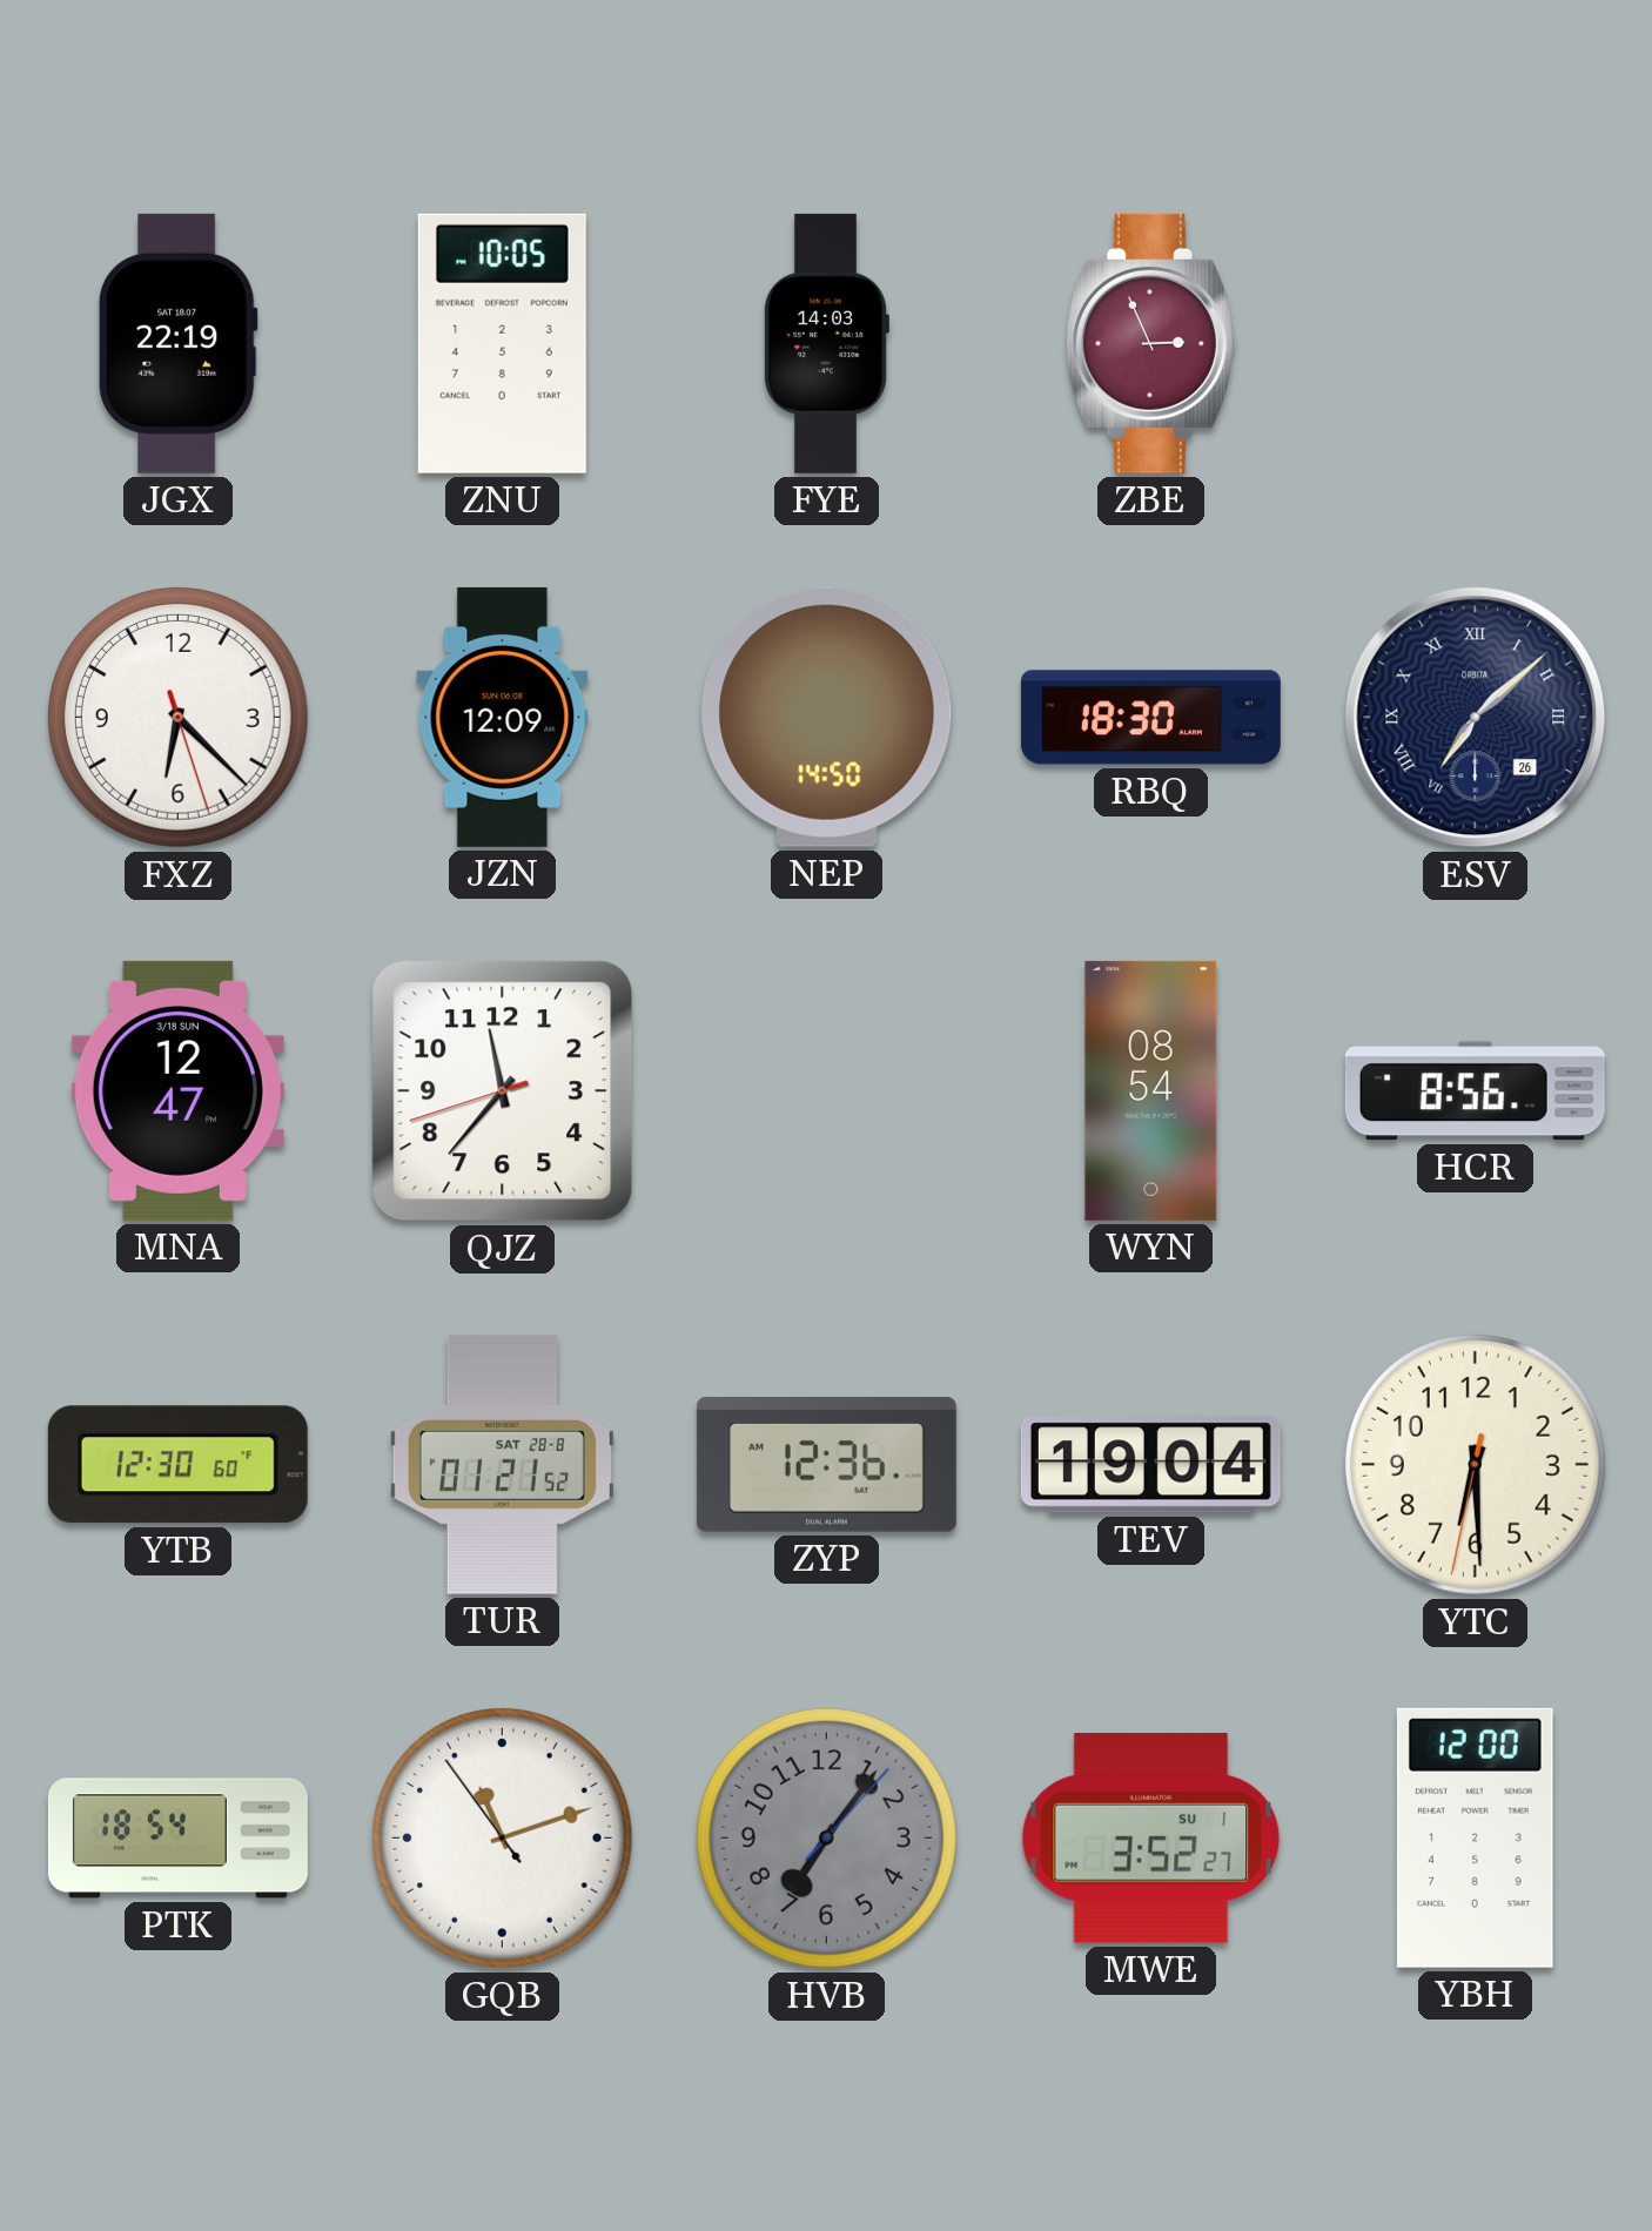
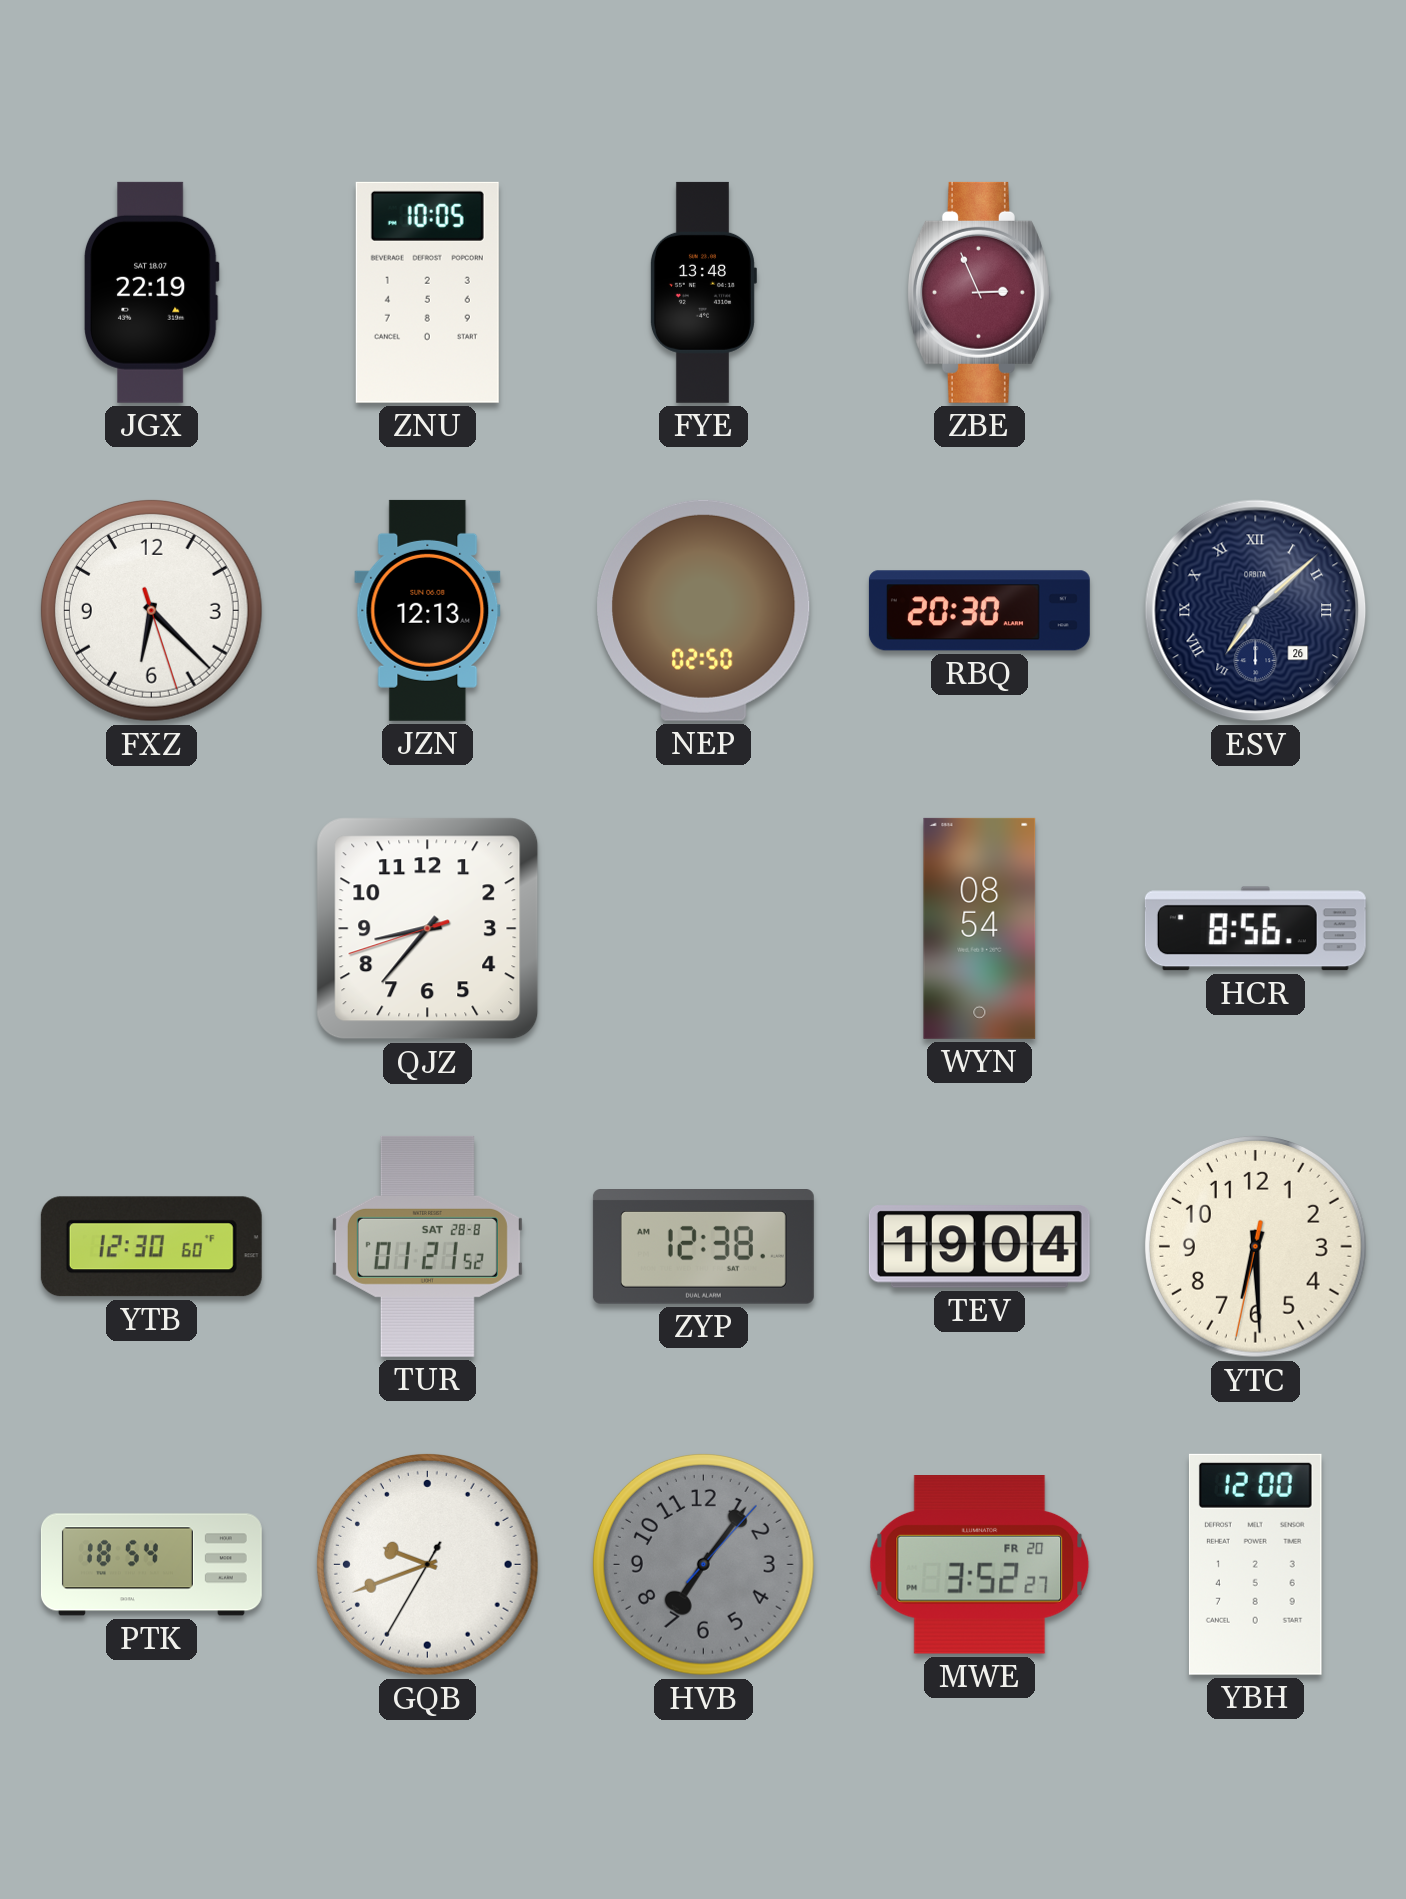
FYE: 14:03 -> 13:48 (703, 292)
JZN: 12:09 -> 12:13 (428, 610)
NEP: 14:50 -> 02:50 (704, 610)
RBQ: 18:30 -> 20:30 (979, 611)
MNA: 12:47 -> none (177, 1090)
QJZ: 11:36 -> 8:36 (428, 929)
ZYP: 12:36 -> 12:38 (703, 1247)
GQB: 11:11 -> 9:41 (427, 1564)
MWE date: SU 1 -> FR 20 (980, 1565)
